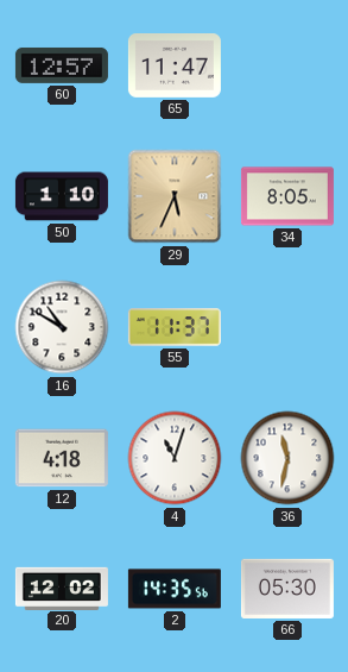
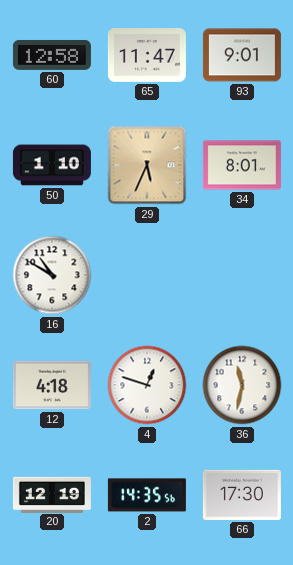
60: 12:57 -> 12:58 (52, 55)
93: none -> 9:01 (242, 55)
34: 8:05 -> 8:01 (242, 165)
55: 11:37 -> none (175, 327)
4: 11:03 -> 12:48 (147, 385)
20: 12:02 -> 12:19 (52, 494)
66: 05:30 -> 17:30 (242, 495)
